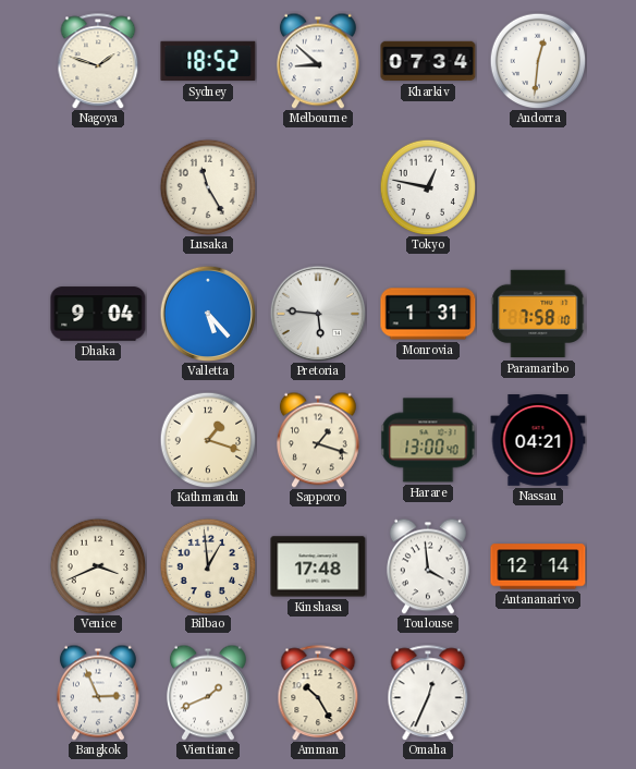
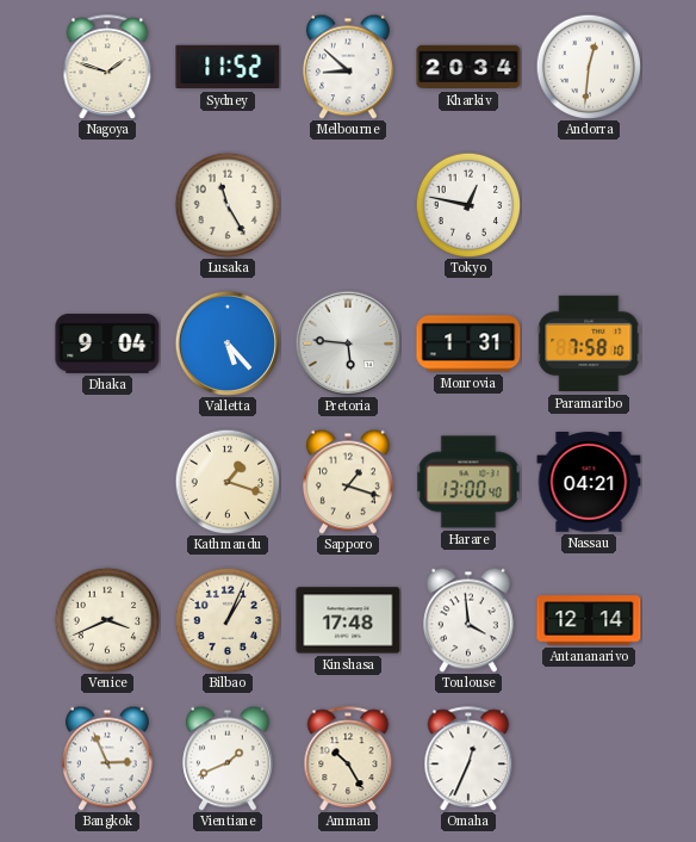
Sydney: 18:52 -> 11:52 (228, 67)
Kharkiv: 07:34 -> 20:34 (468, 67)
Bilbao: 12:59 -> 1:04 (228, 620)
